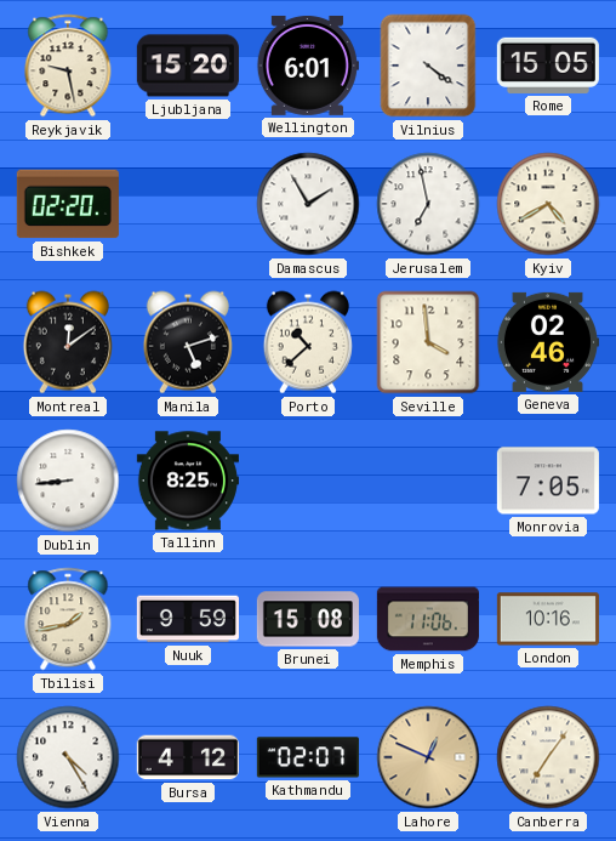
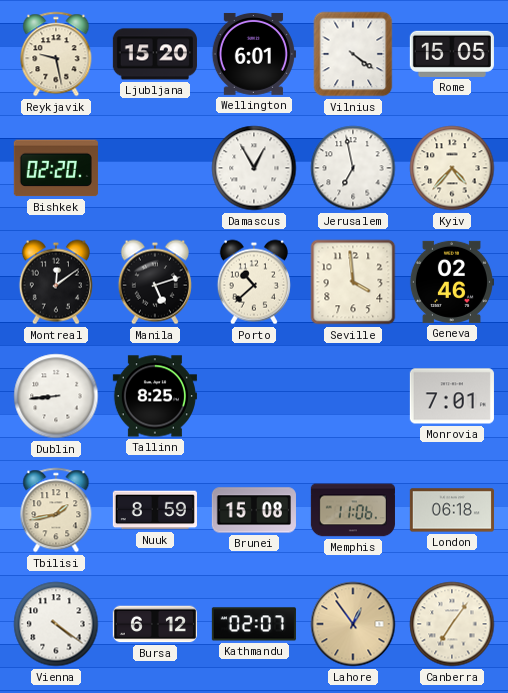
Damascus: 1:55 -> 12:55 (254, 168)
Kyiv: 4:40 -> 4:37 (452, 168)
Monrovia: 7:05 -> 7:01 (452, 396)
Nuuk: 9:59 -> 8:59 (155, 510)
London: 10:16 -> 06:18 (452, 510)
Vienna: 4:25 -> 4:21 (56, 624)
Bursa: 4:12 -> 6:12 (155, 624)
Lahore: 12:49 -> 12:54 (353, 624)
